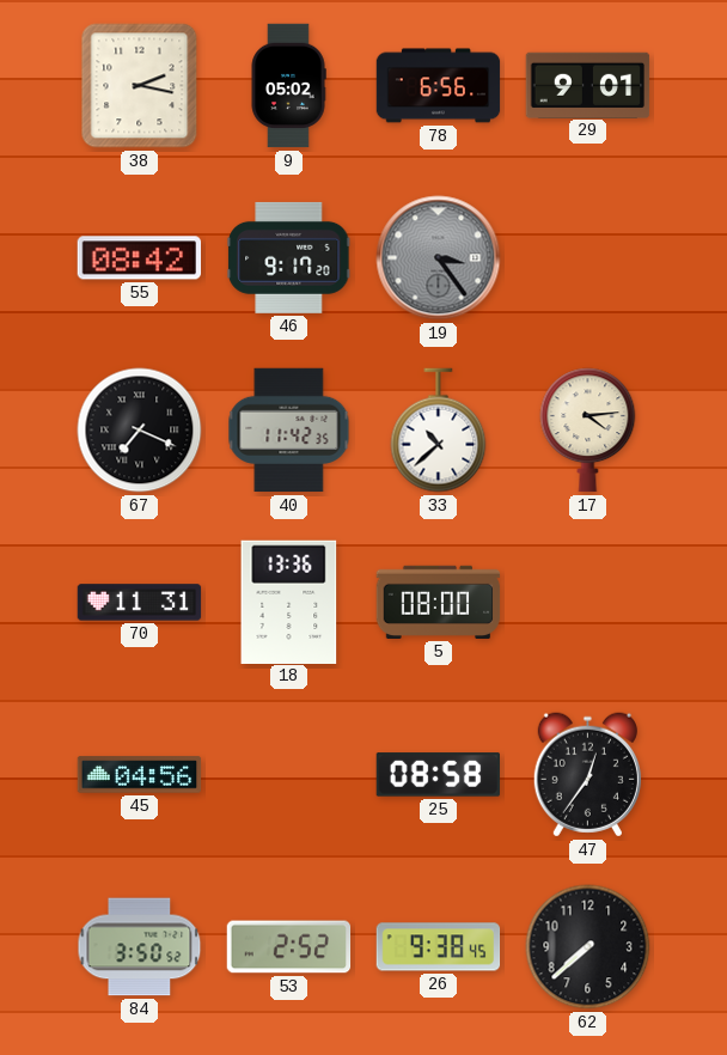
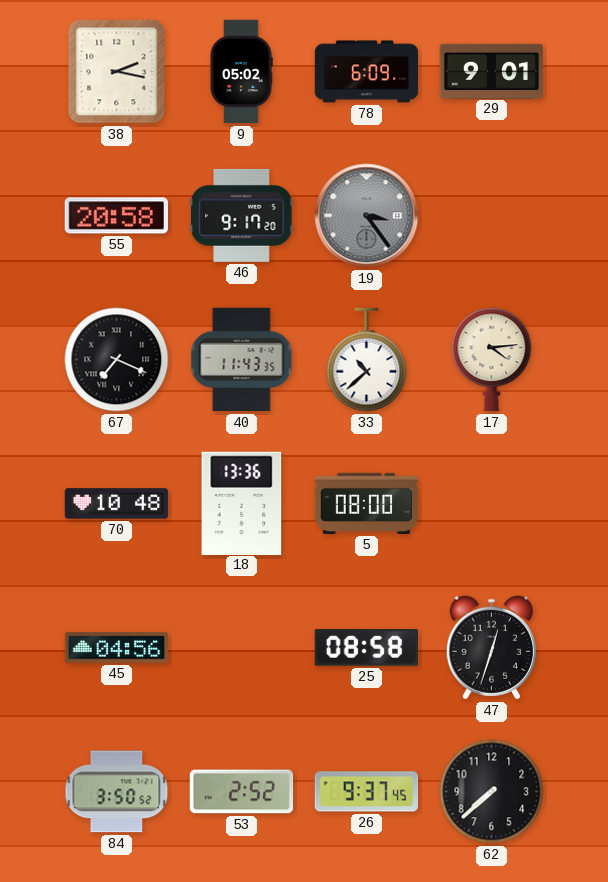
78: 6:56 -> 6:09 (367, 72)
55: 08:42 -> 20:58 (116, 216)
40: 11:42 -> 11:43 (242, 360)
70: 11:31 -> 10:48 (117, 504)
47: 12:36 -> 12:33 (491, 648)
26: 9:38 -> 9:37 (367, 792)
